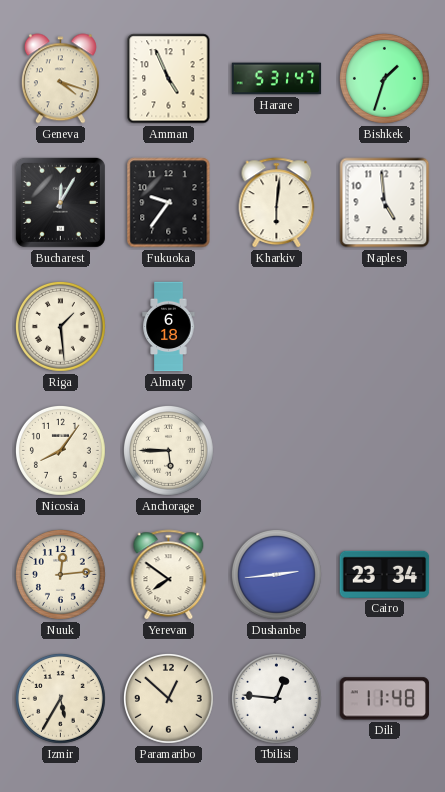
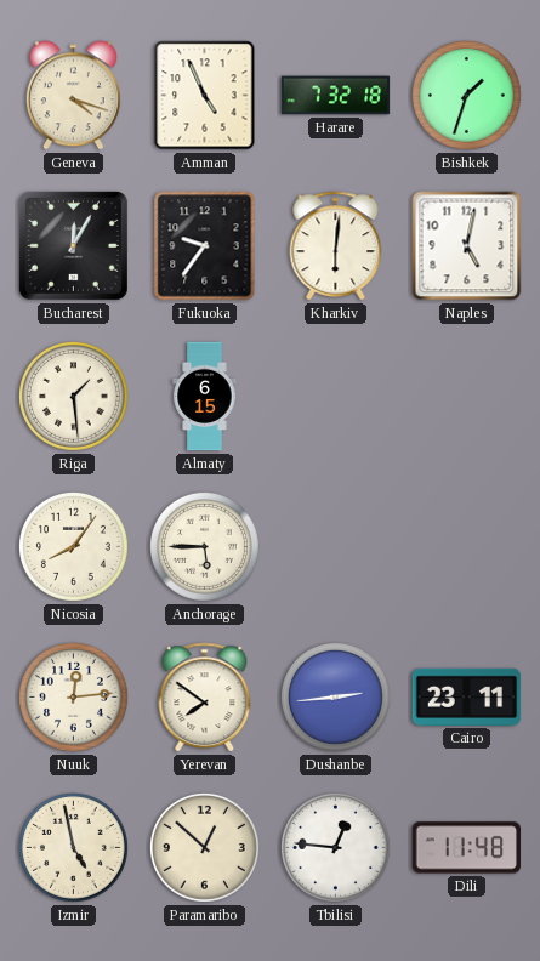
Harare: 5:31 -> 7:32 (336, 96)
Naples: 4:59 -> 5:02 (467, 246)
Almaty: 6:18 -> 6:15 (205, 397)
Cairo: 23:34 -> 23:11 (467, 696)
Izmir: 5:35 -> 4:58 (73, 847)
